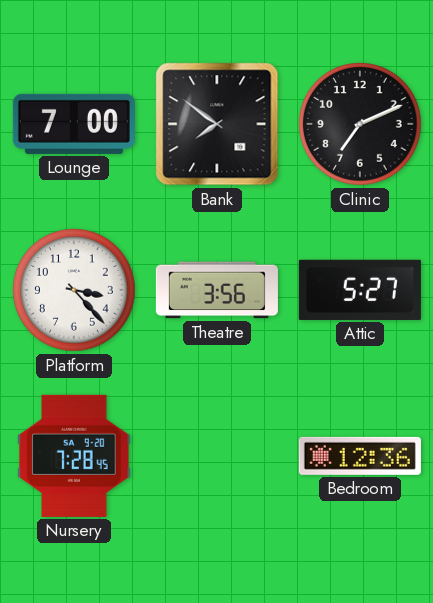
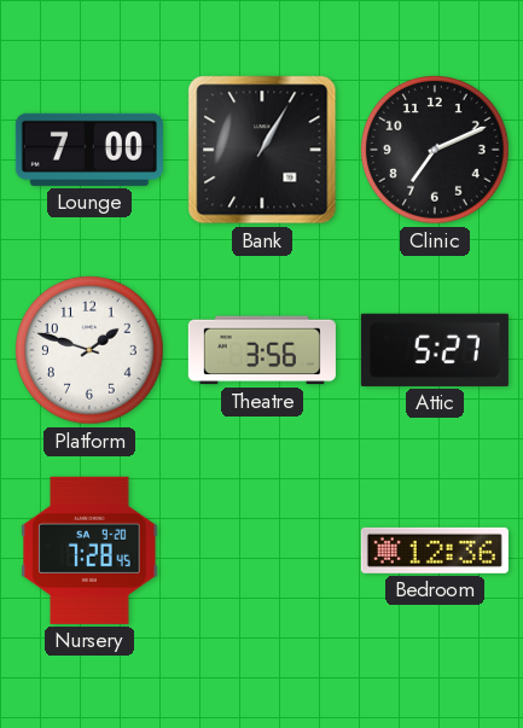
Bank: 7:51 -> 1:05 (262, 150)
Platform: 3:23 -> 1:48 (89, 350)
